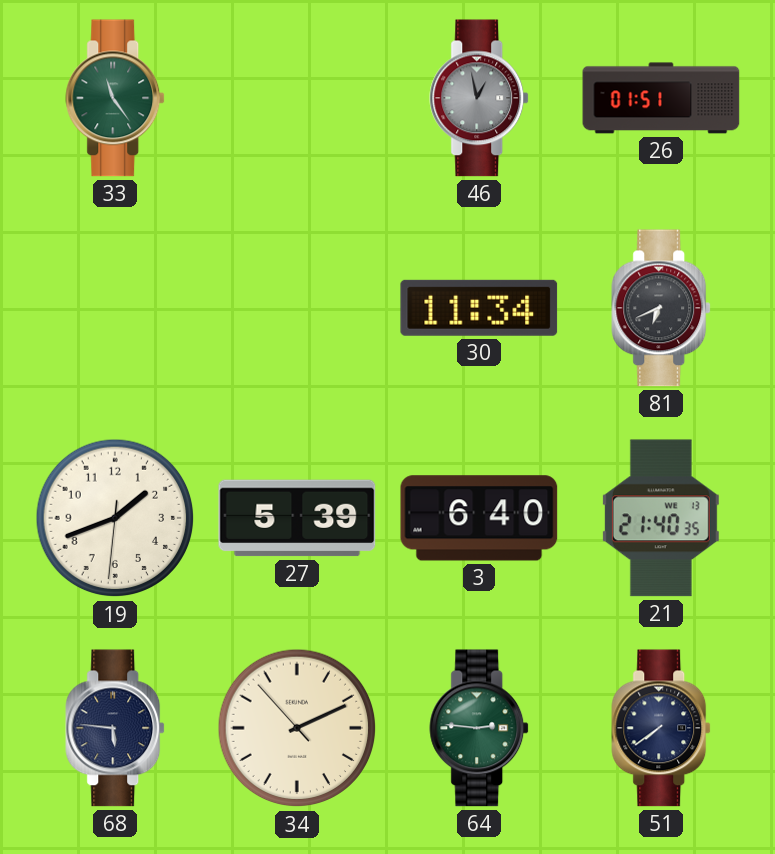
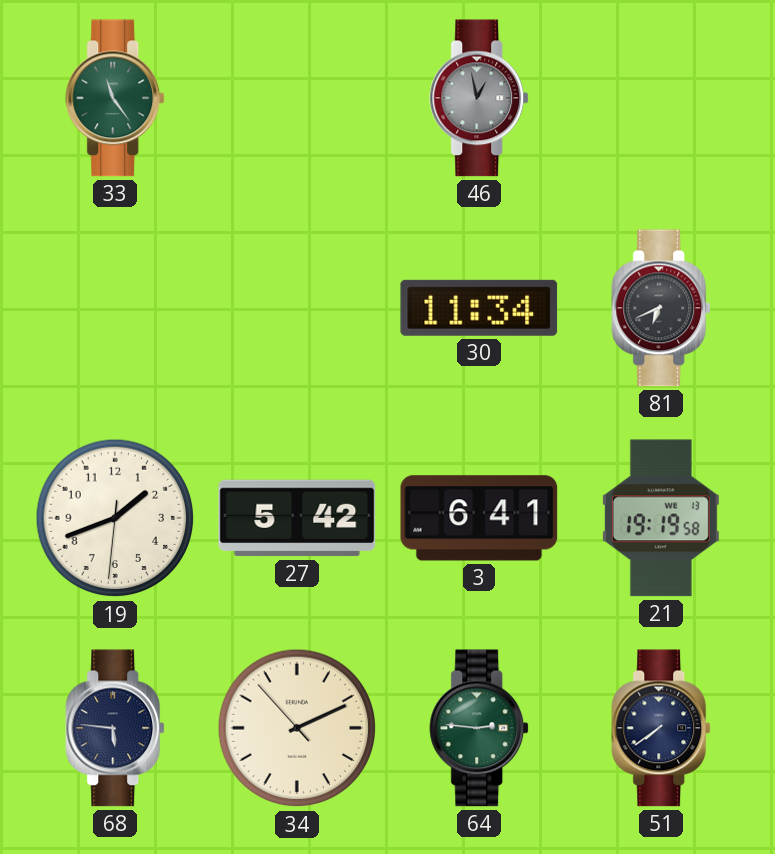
26: 01:51 -> none (661, 98)
27: 5:39 -> 5:42 (297, 518)
3: 6:40 -> 6:41 (479, 518)
21: 21:40 -> 19:19 (661, 518)
